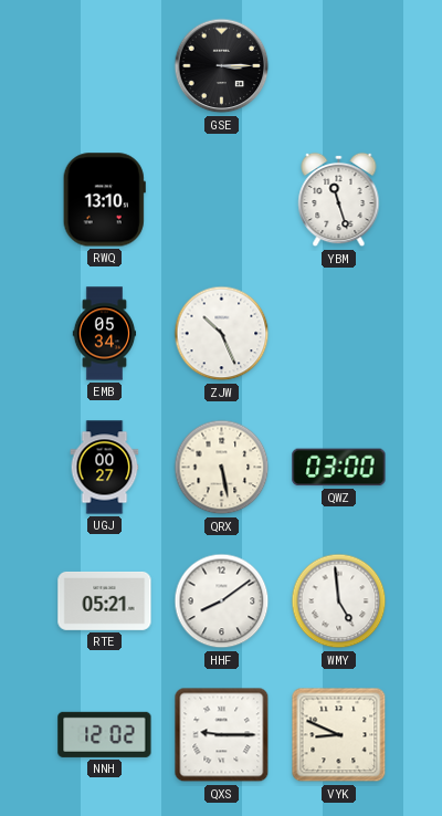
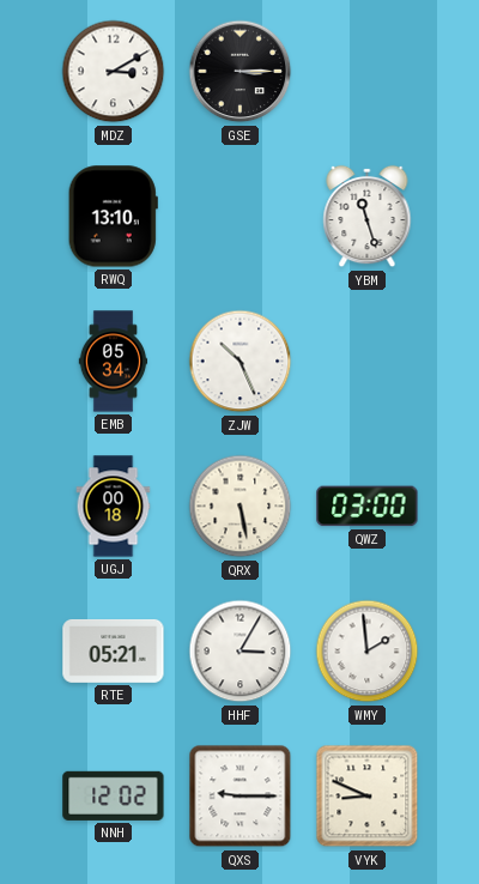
MDZ: none -> 3:10 (114, 72)
UGJ: 00:27 -> 00:18 (114, 507)
HHF: 8:09 -> 3:05 (241, 652)
WMY: 4:59 -> 1:59 (368, 652)
